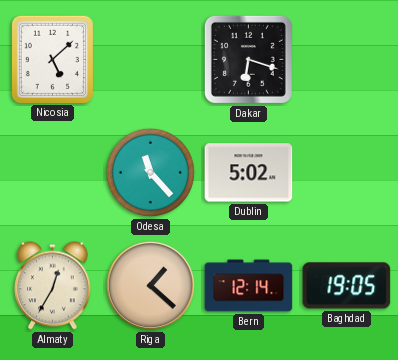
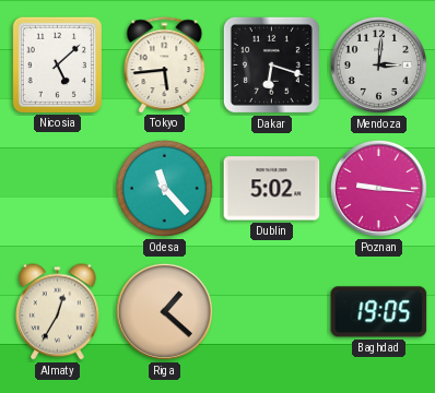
Tokyo: none -> 5:44 (165, 64)
Mendoza: none -> 3:01 (378, 64)
Poznan: none -> 9:16 (378, 188)
Bern: 12:14 -> none (249, 286)
